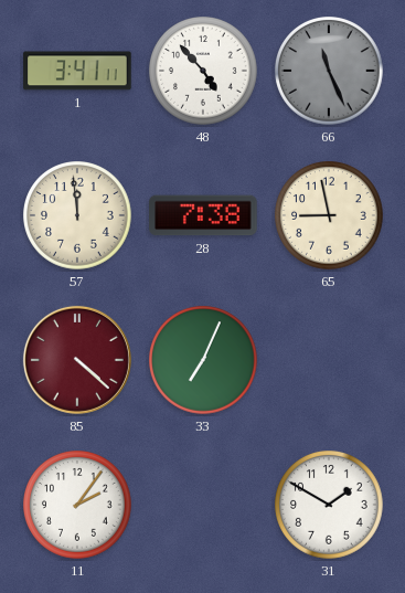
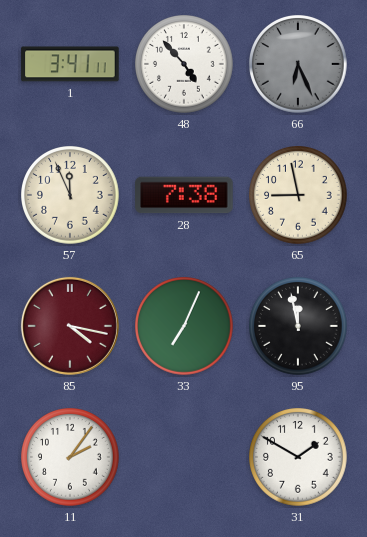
66: 11:26 -> 6:26 (298, 64)
57: 11:59 -> 11:56 (70, 195)
85: 4:22 -> 4:17 (70, 326)
95: none -> 11:58 (298, 326)
